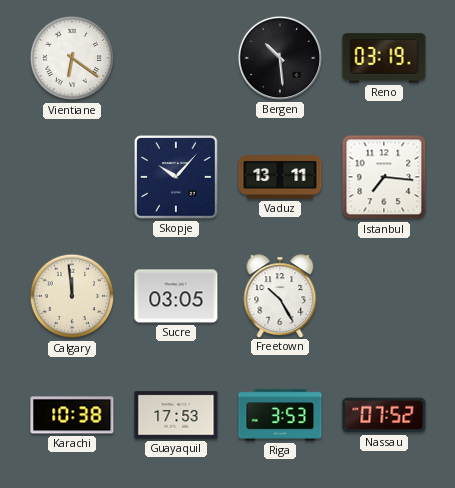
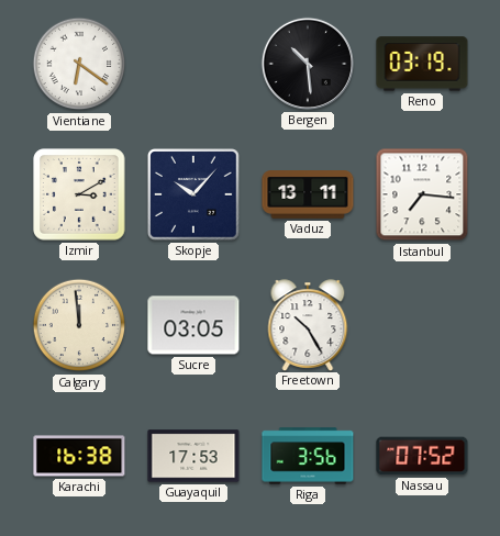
Izmir: none -> 3:10 (79, 194)
Karachi: 10:38 -> 16:38 (79, 456)
Riga: 3:53 -> 3:56 (308, 456)
